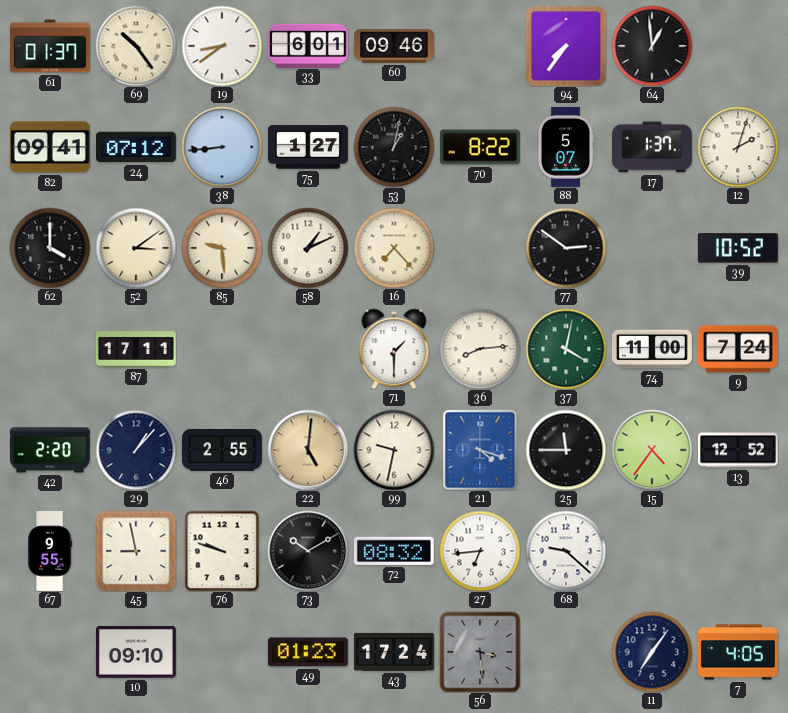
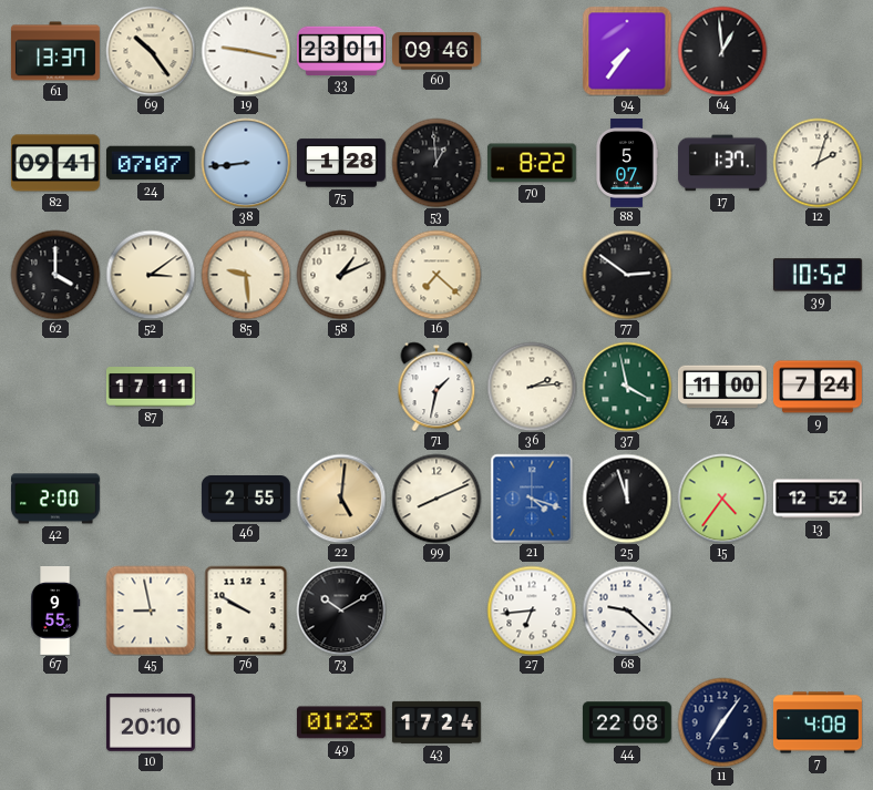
61: 01:37 -> 13:37 (55, 51)
19: 8:39 -> 9:17 (246, 51)
33: 6:01 -> 23:01 (341, 50)
24: 07:12 -> 07:07 (151, 163)
75: 1:27 -> 1:28 (341, 163)
53: 1:02 -> 12:59 (436, 163)
16: 7:23 -> 7:22 (436, 275)
71: 1:30 -> 1:32 (436, 387)
36: 8:14 -> 2:14 (532, 387)
37: 4:02 -> 3:58 (627, 387)
42: 2:20 -> 2:00 (55, 499)
29: 1:07 -> none (136, 450)
99: 9:32 -> 8:11 (436, 499)
25: 11:45 -> 11:57 (627, 499)
76: 9:48 -> 9:50 (246, 611)
72: 08:32 -> none (394, 551)
10: 09:10 -> 20:10 (151, 722)
56: 3:29 -> none (480, 652)
44: none -> 22:08 (627, 722)
7: 4:05 -> 4:08 (818, 722)
